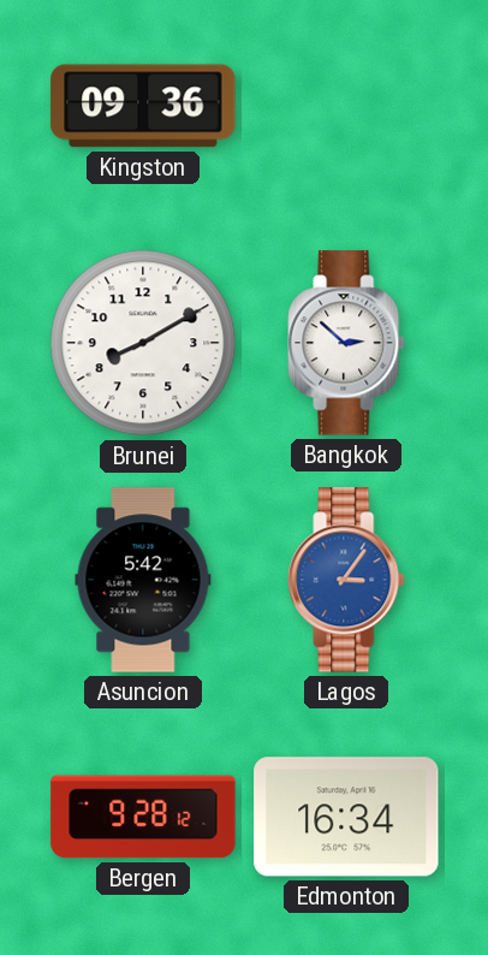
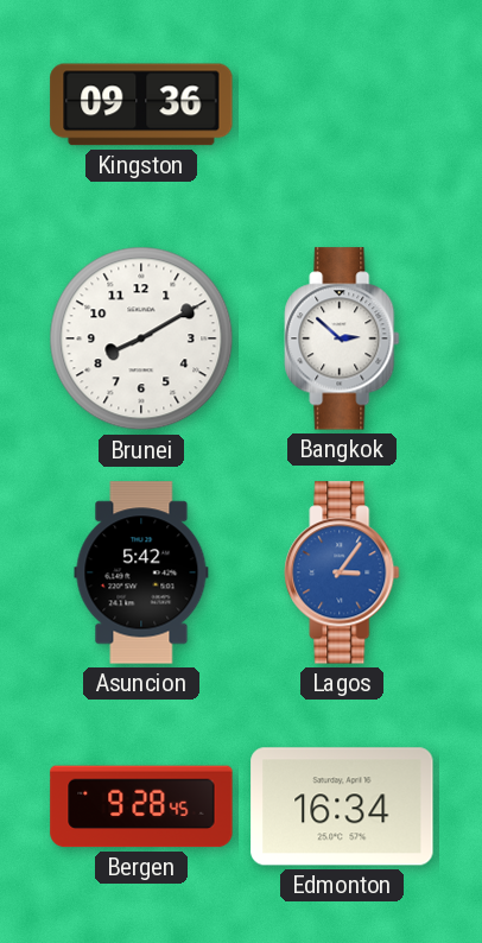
Bergen: 9:28:12 -> 9:28:45 (141, 806)
